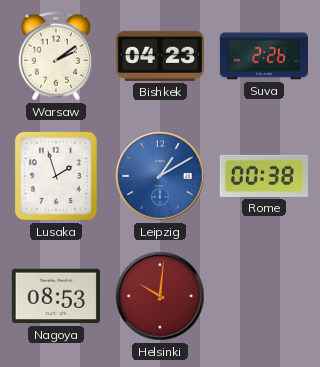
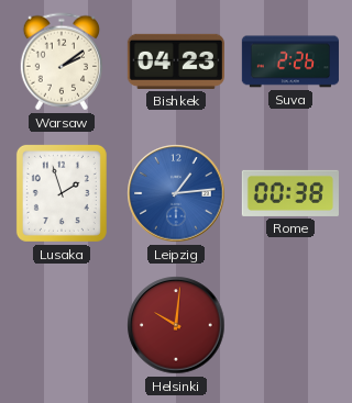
Leipzig: 1:10 -> 1:14 (176, 193)
Nagoya: 08:53 -> none (56, 296)
